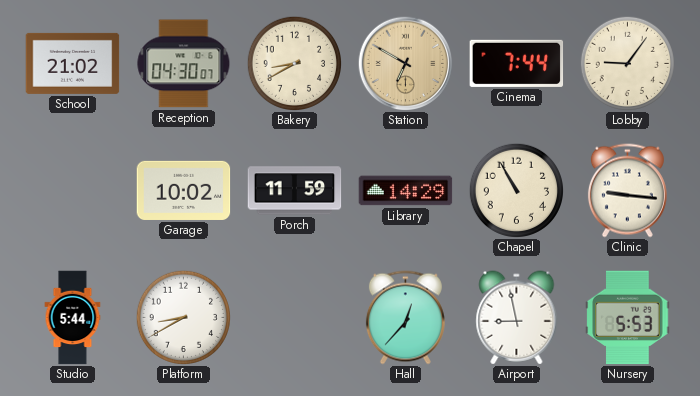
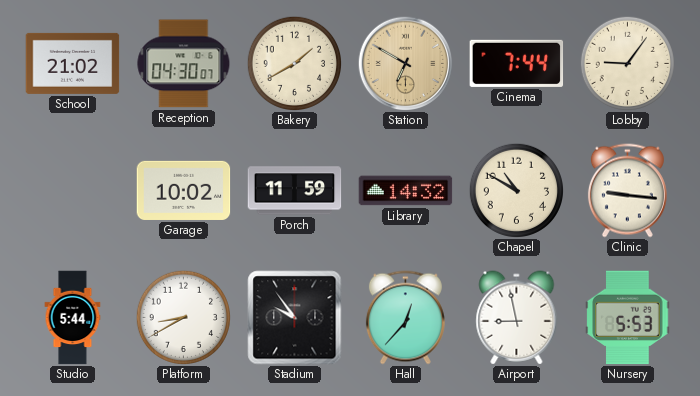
Bakery: 8:40 -> 1:40 (294, 63)
Library: 14:29 -> 14:32 (406, 191)
Chapel: 10:55 -> 10:50 (516, 190)
Stadium: none -> 9:54 (295, 318)
